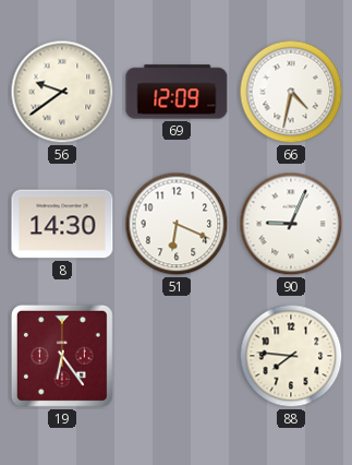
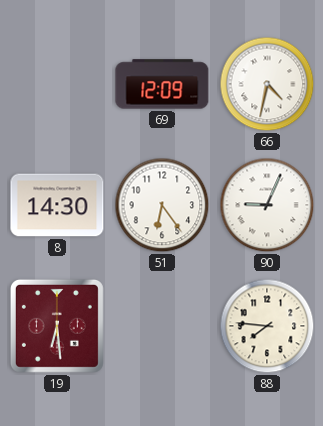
56: 9:39 -> none (62, 92)
51: 6:19 -> 6:24 (162, 205)
19: 6:24 -> 6:29 (57, 326)
